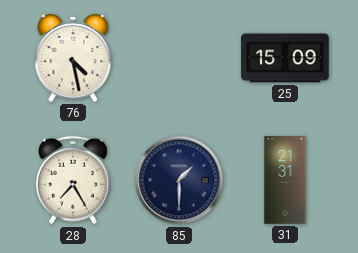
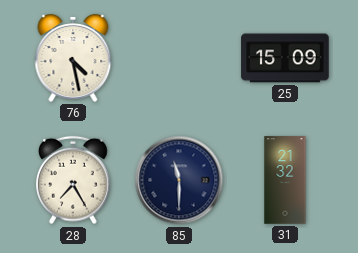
85: 1:30 -> 11:30 (179, 180)
31: 21:31 -> 21:32 (285, 180)
